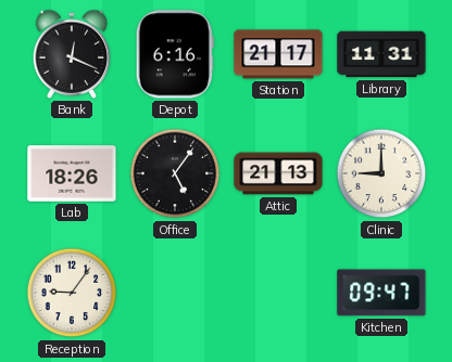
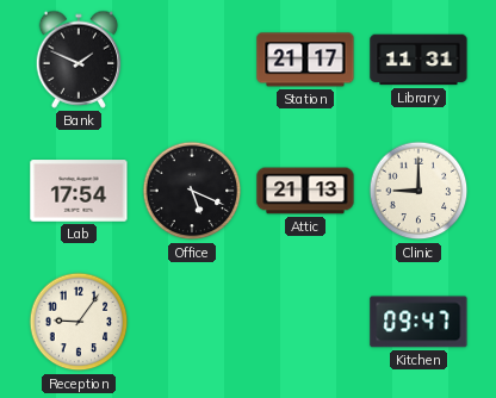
Bank: 12:19 -> 1:49 (79, 60)
Depot: 6:16 -> none (175, 54)
Lab: 18:26 -> 17:54 (79, 191)
Office: 5:06 -> 5:19 (192, 191)
